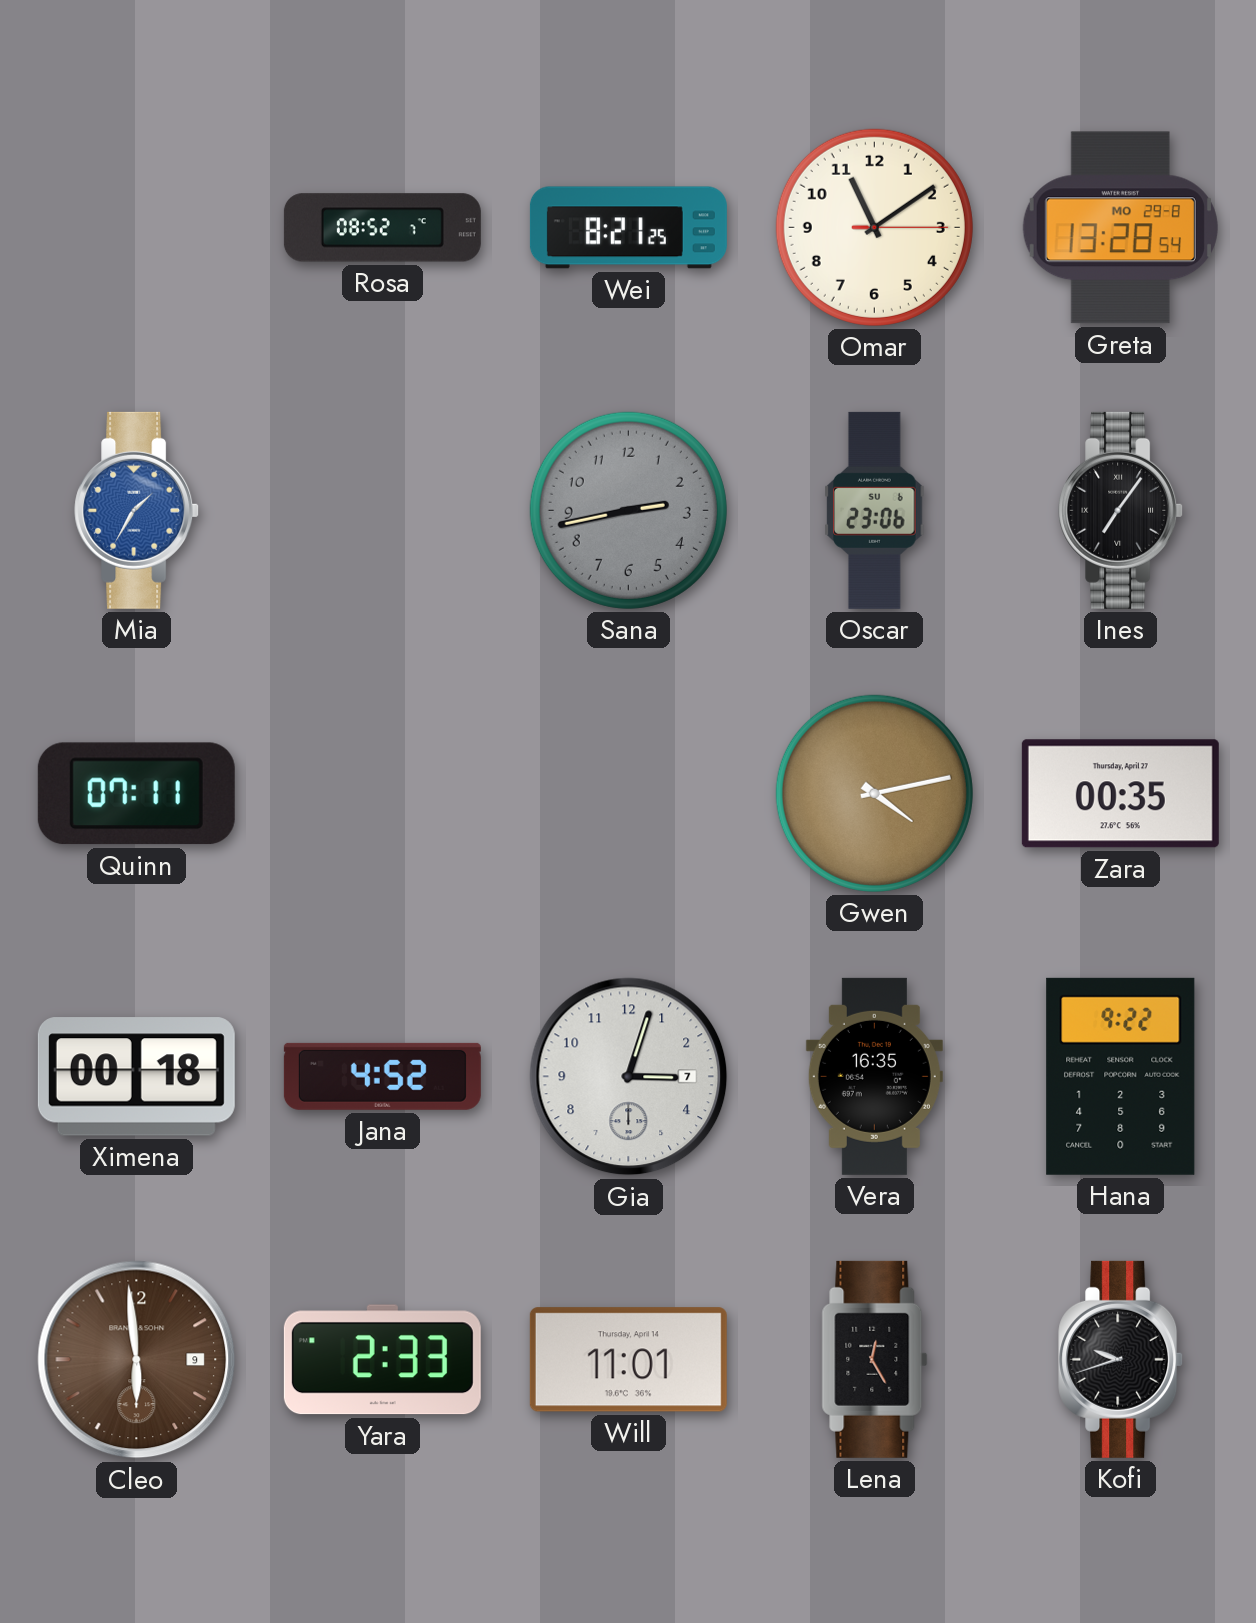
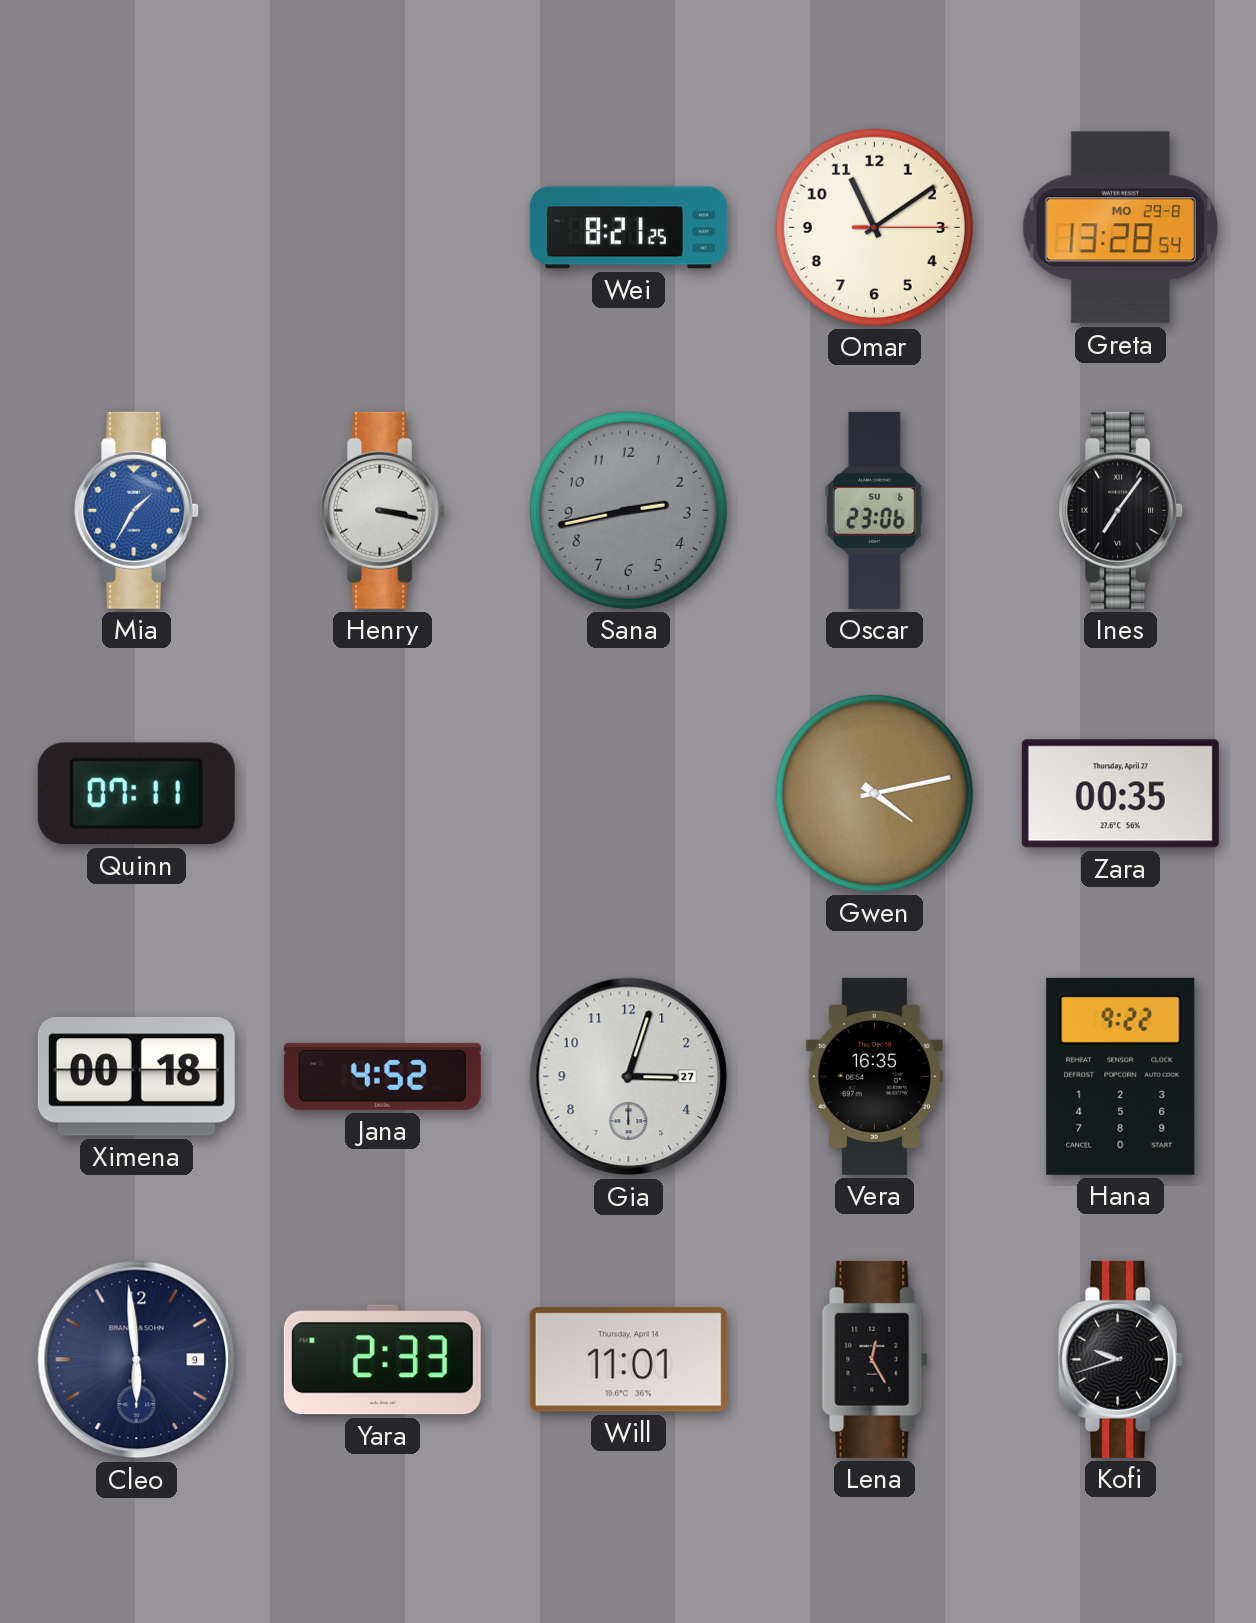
Rosa: 08:52 -> none (382, 228)
Henry: none -> 3:17 (383, 510)
Gia date: 7 -> 27 (629, 1077)
Cleo dial: brown -> navy (137, 1360)
